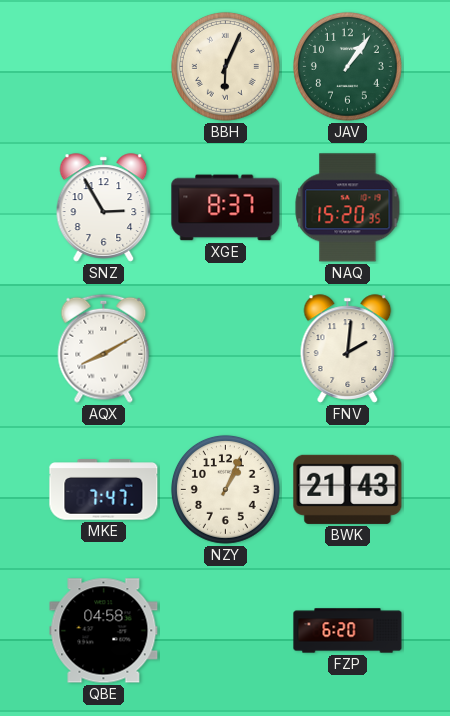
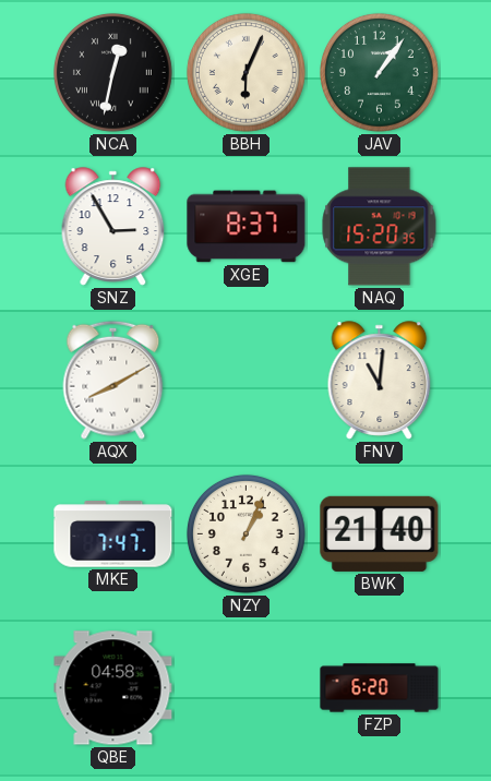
NCA: none -> 12:32 (112, 72)
FNV: 2:01 -> 11:01 (380, 381)
BWK: 21:43 -> 21:40 (380, 533)
